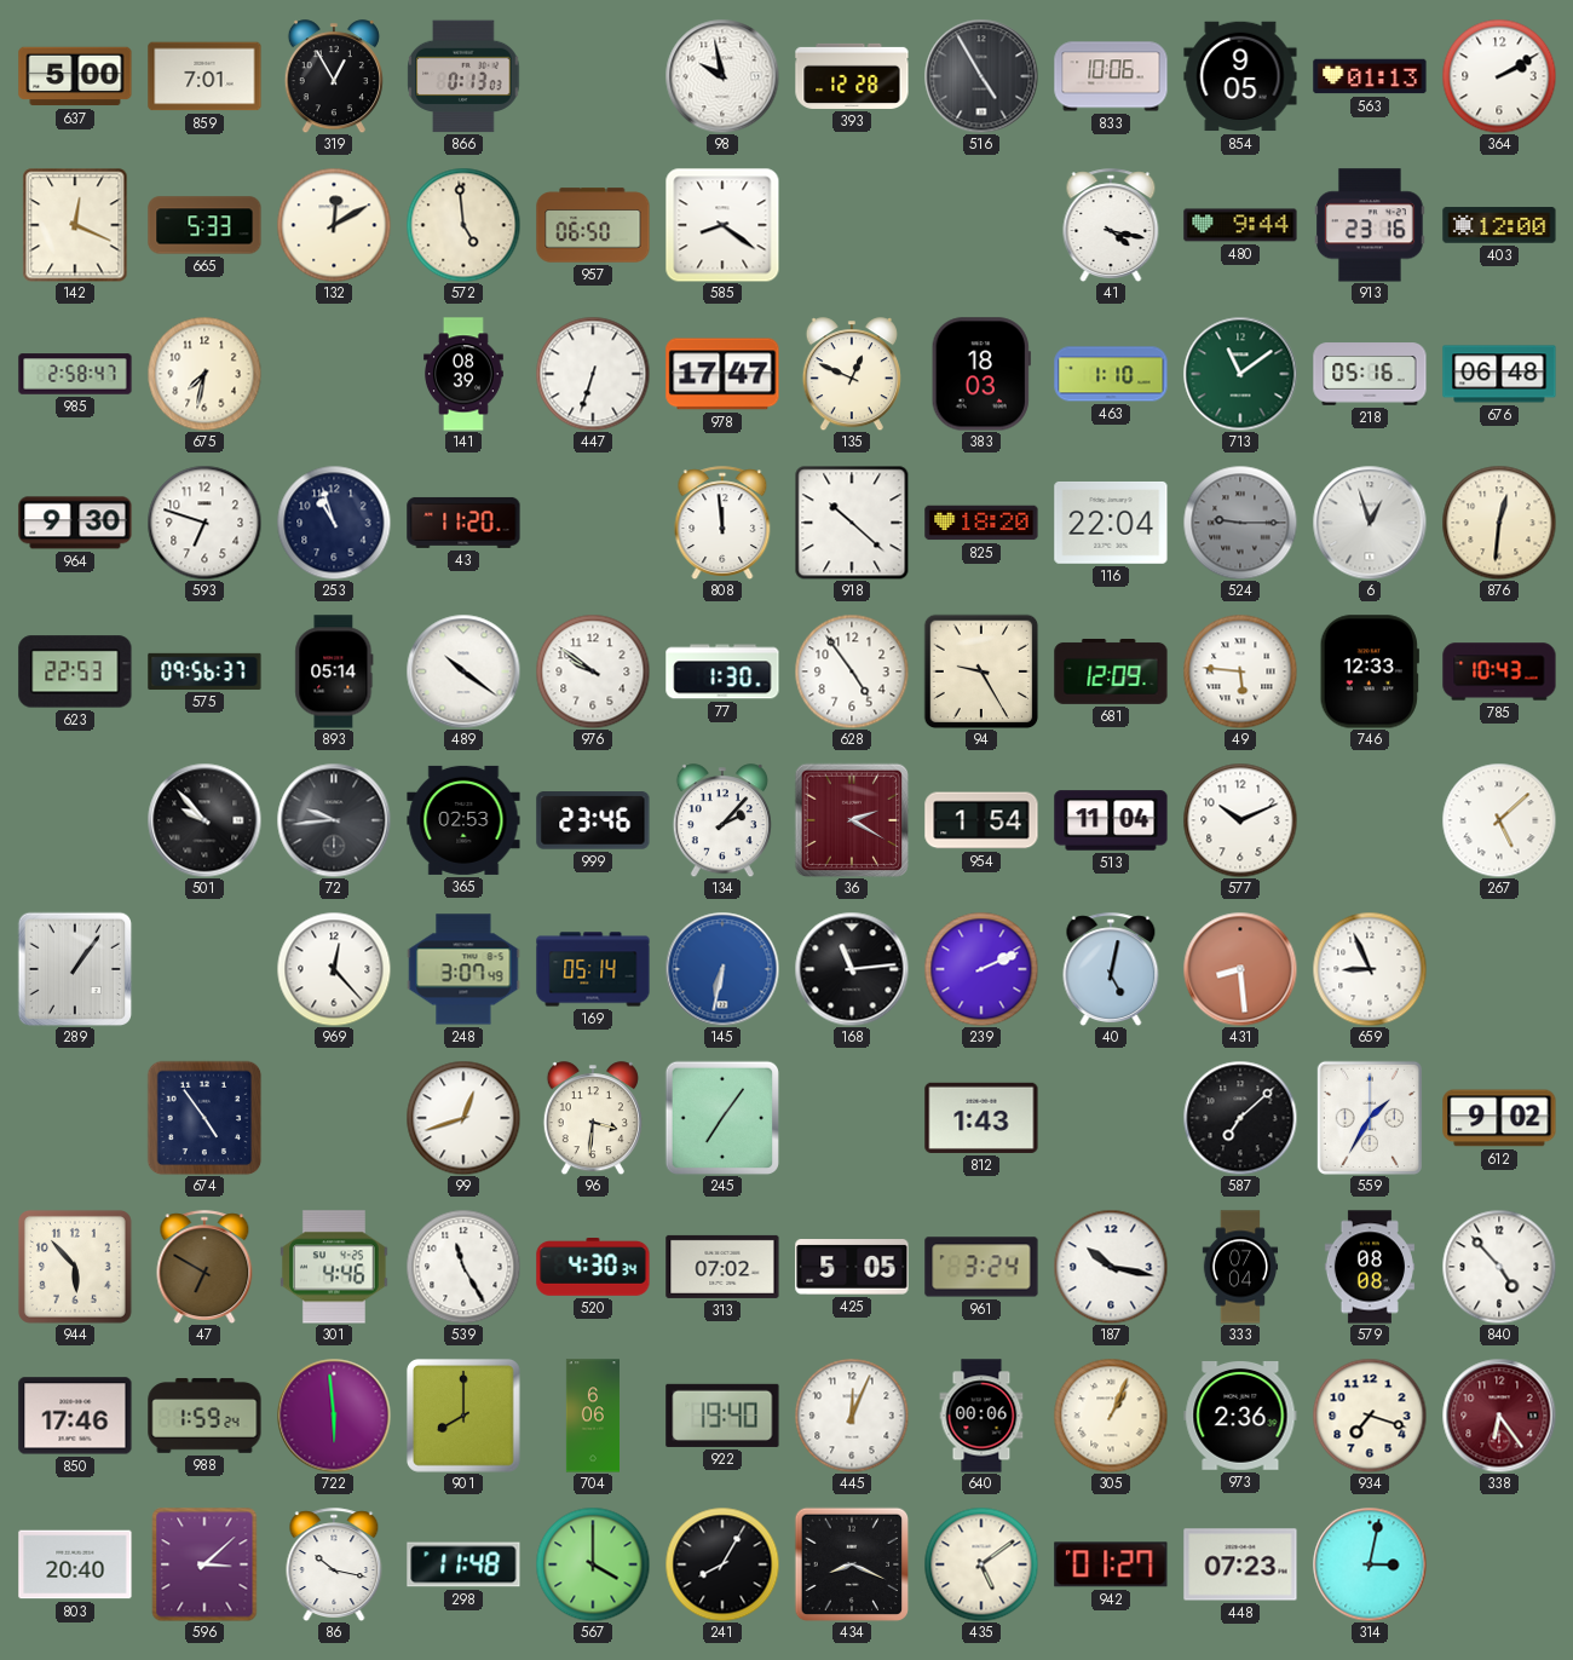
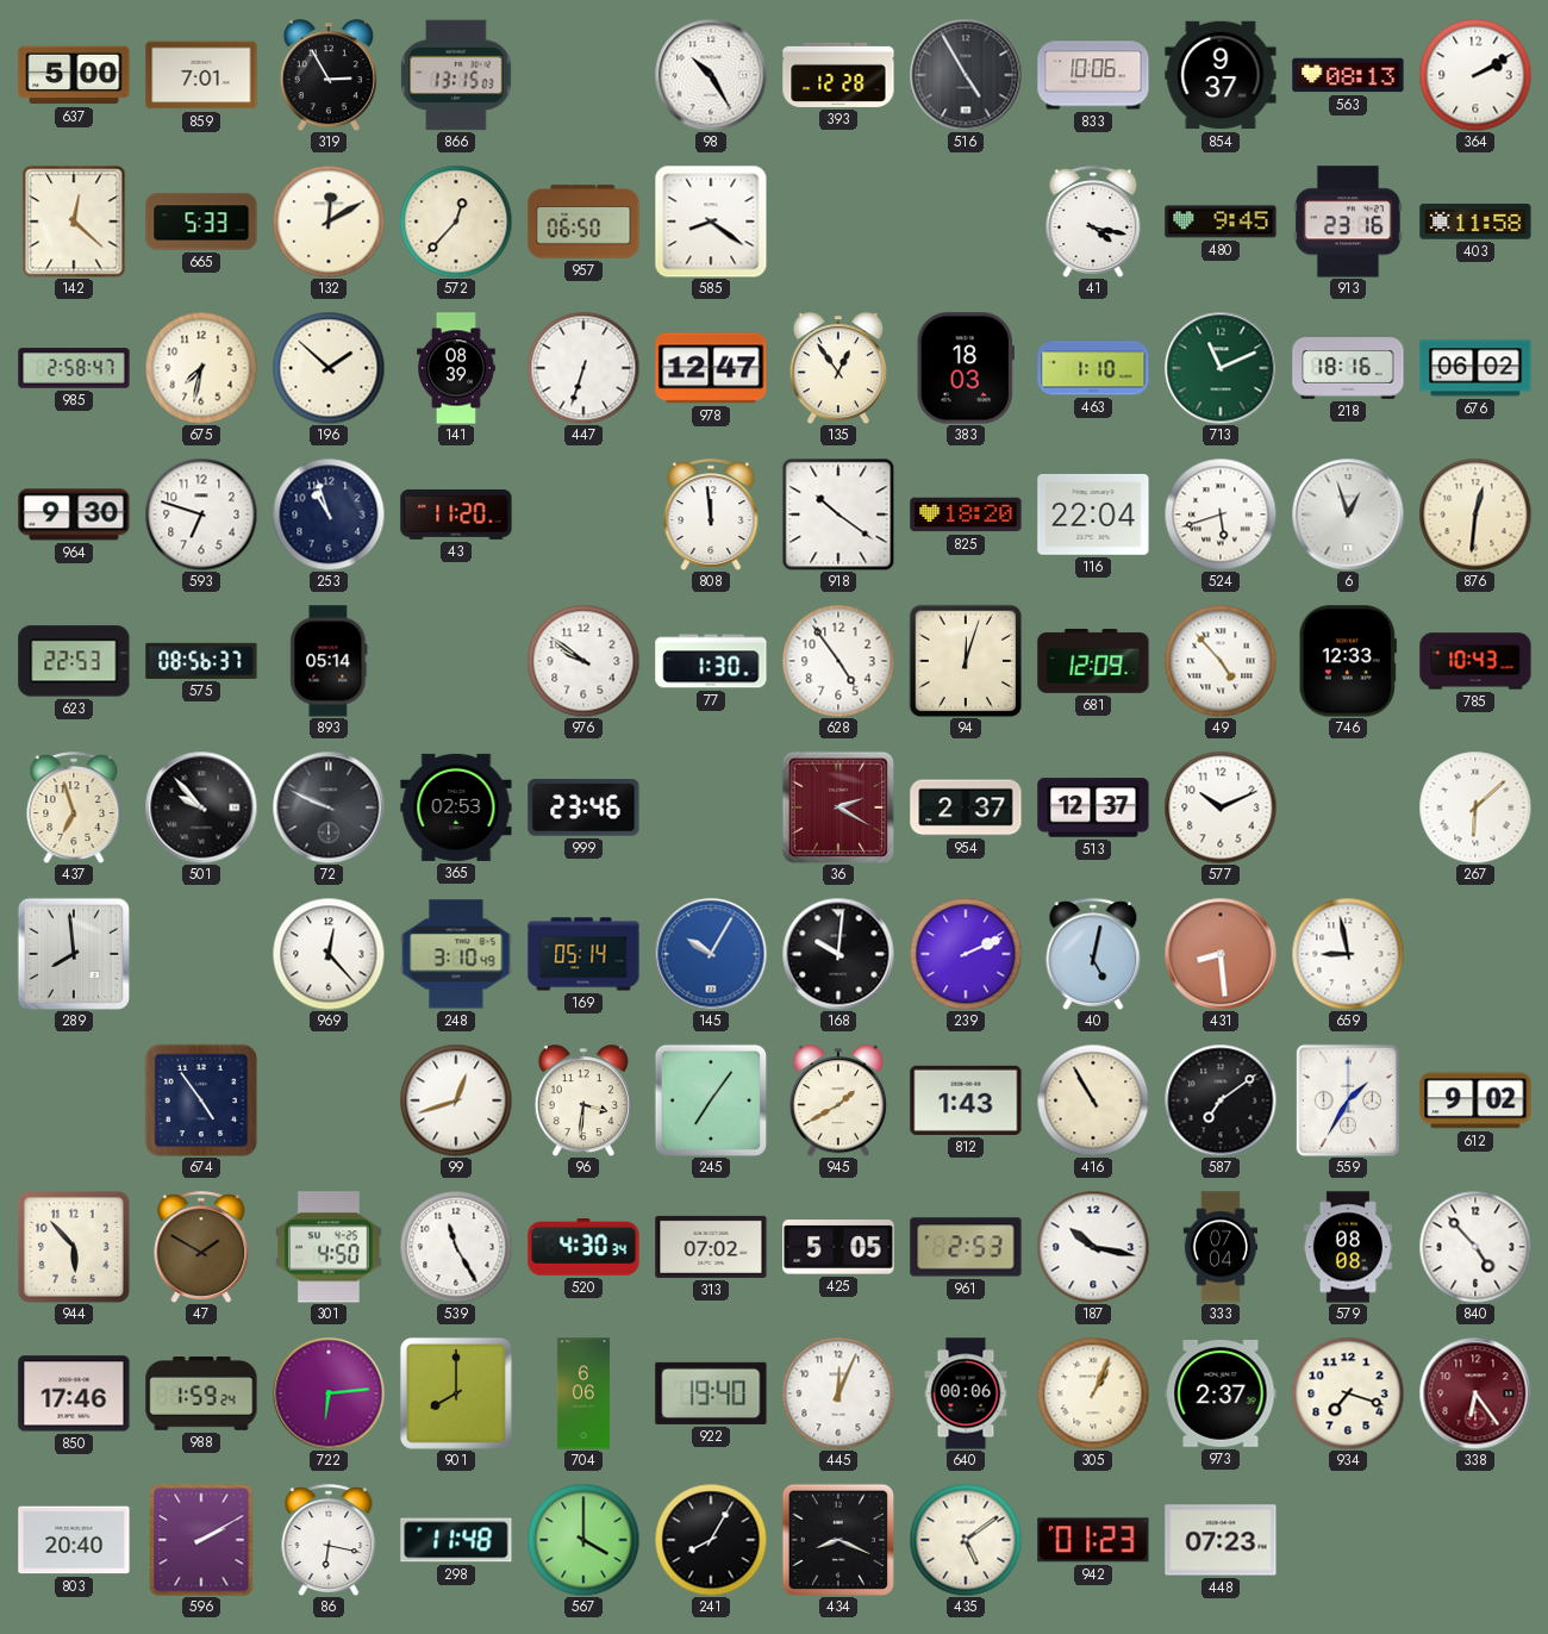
319: 12:55 -> 2:55 (329, 75)
866: 0:13 -> 13:15 (456, 75)
98: 9:58 -> 10:25 (711, 75)
854: 9:05 -> 9:37 (1221, 75)
563: 01:13 -> 08:13 (1348, 75)
142: 12:19 -> 12:22 (74, 222)
572: 4:59 -> 12:37 (456, 222)
480: 9:44 -> 9:45 (1221, 222)
403: 12:00 -> 11:58 (1475, 222)
196: none -> 1:52 (329, 368)
978: 17:47 -> 12:47 (711, 368)
135: 12:49 -> 12:54 (838, 368)
713: 11:09 -> 11:11 (1221, 368)
218: 05:16 -> 18:16 (1348, 368)
676: 06:48 -> 06:02 (1475, 368)
918: 10:22 -> 10:21 (838, 514)
524: 9:15 -> 5:42 (1221, 514)
524 dial: grey -> white (1221, 514)
575: 09:56 -> 08:56 (201, 661)
489: 10:21 -> none (463, 672)
94: 9:25 -> 12:03 (966, 661)
49: 5:46 -> 4:53 (1221, 661)
437: none -> 6:57 (74, 807)
72: 9:44 -> 9:49 (329, 807)
134: 2:07 -> none (722, 820)
954: 1:54 -> 2:37 (966, 807)
513: 11:04 -> 12:37 (1093, 807)
267: 5:08 -> 6:08 (1475, 807)
289: 1:06 -> 7:59 (74, 954)
248: 3:07 -> 3:10 (456, 954)
145: 6:32 -> 10:05 (711, 954)
168: 11:14 -> 10:01 (838, 954)
659: 8:56 -> 8:58 (1348, 954)
945: none -> 1:40 (838, 1100)
416: none -> 10:55 (1093, 1100)
587: 7:08 -> 7:09 (1221, 1100)
47: 6:50 -> 1:50 (201, 1247)
301: 4:46 -> 4:50 (330, 1247)
961: 3:24 -> 2:53 (966, 1247)
722: 5:59 -> 6:14 (329, 1393)
973: 2:36 -> 2:37 (1221, 1395)
596: 3:08 -> 2:10 (201, 1540)
86: 10:17 -> 6:17 (329, 1540)
942: 01:27 -> 01:23 (1093, 1540)
314: 3:02 -> none (1370, 1564)
